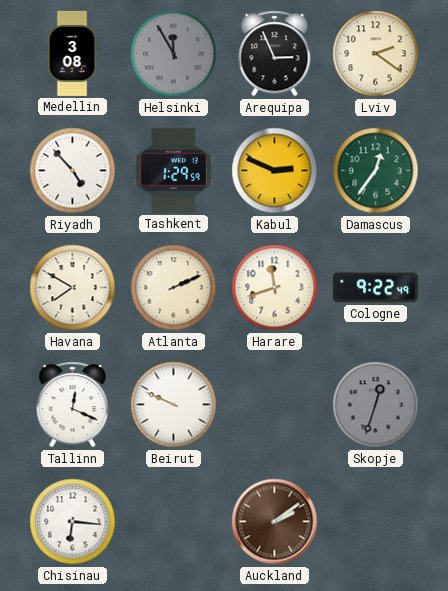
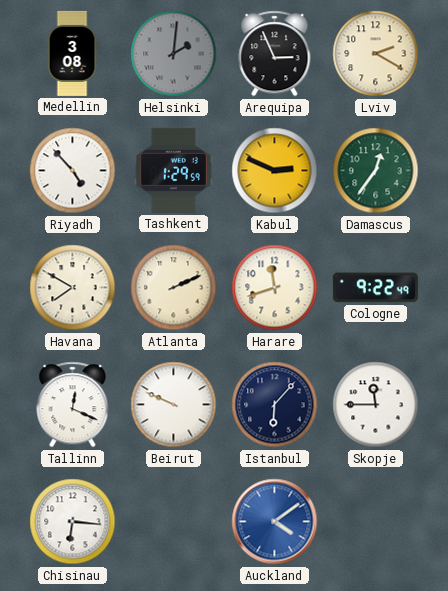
Helsinki: 11:55 -> 2:01 (174, 54)
Lviv: 2:21 -> 2:20 (376, 54)
Istanbul: none -> 6:07 (275, 405)
Skopje: 12:33 -> 11:45 (376, 405)
Skopje dial: grey -> white (376, 405)
Auckland: 2:09 -> 4:09 (275, 522)
Auckland dial: brown -> blue (275, 522)
